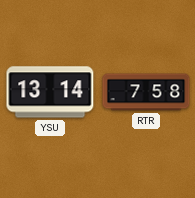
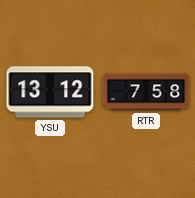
YSU: 13:14 -> 13:12 (50, 92)
